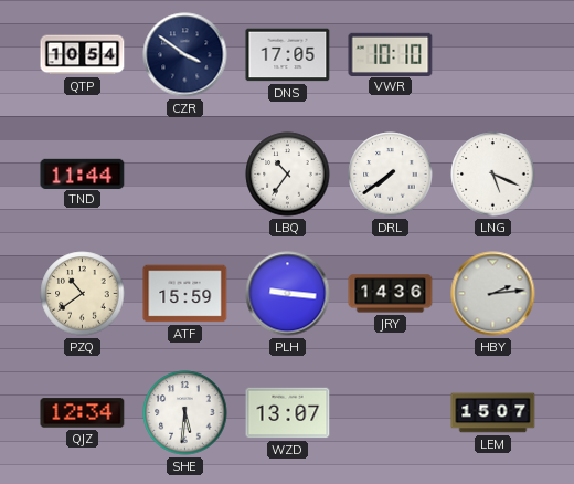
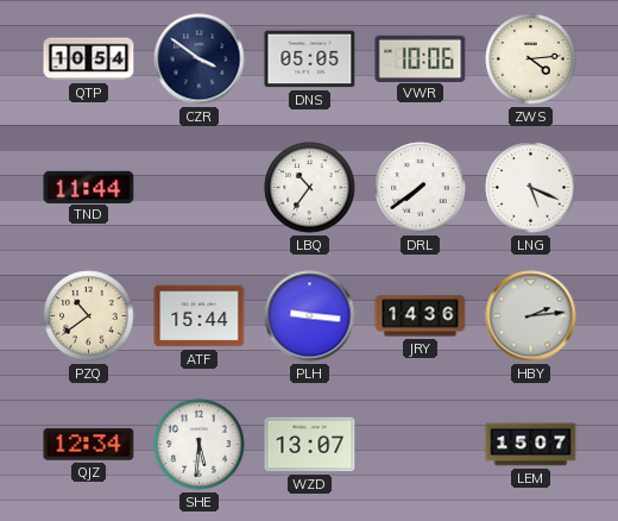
DNS: 17:05 -> 05:05 (310, 59)
VWR: 10:10 -> 10:06 (421, 58)
ZWS: none -> 4:14 (531, 59)
ATF: 15:59 -> 15:44 (200, 316)
